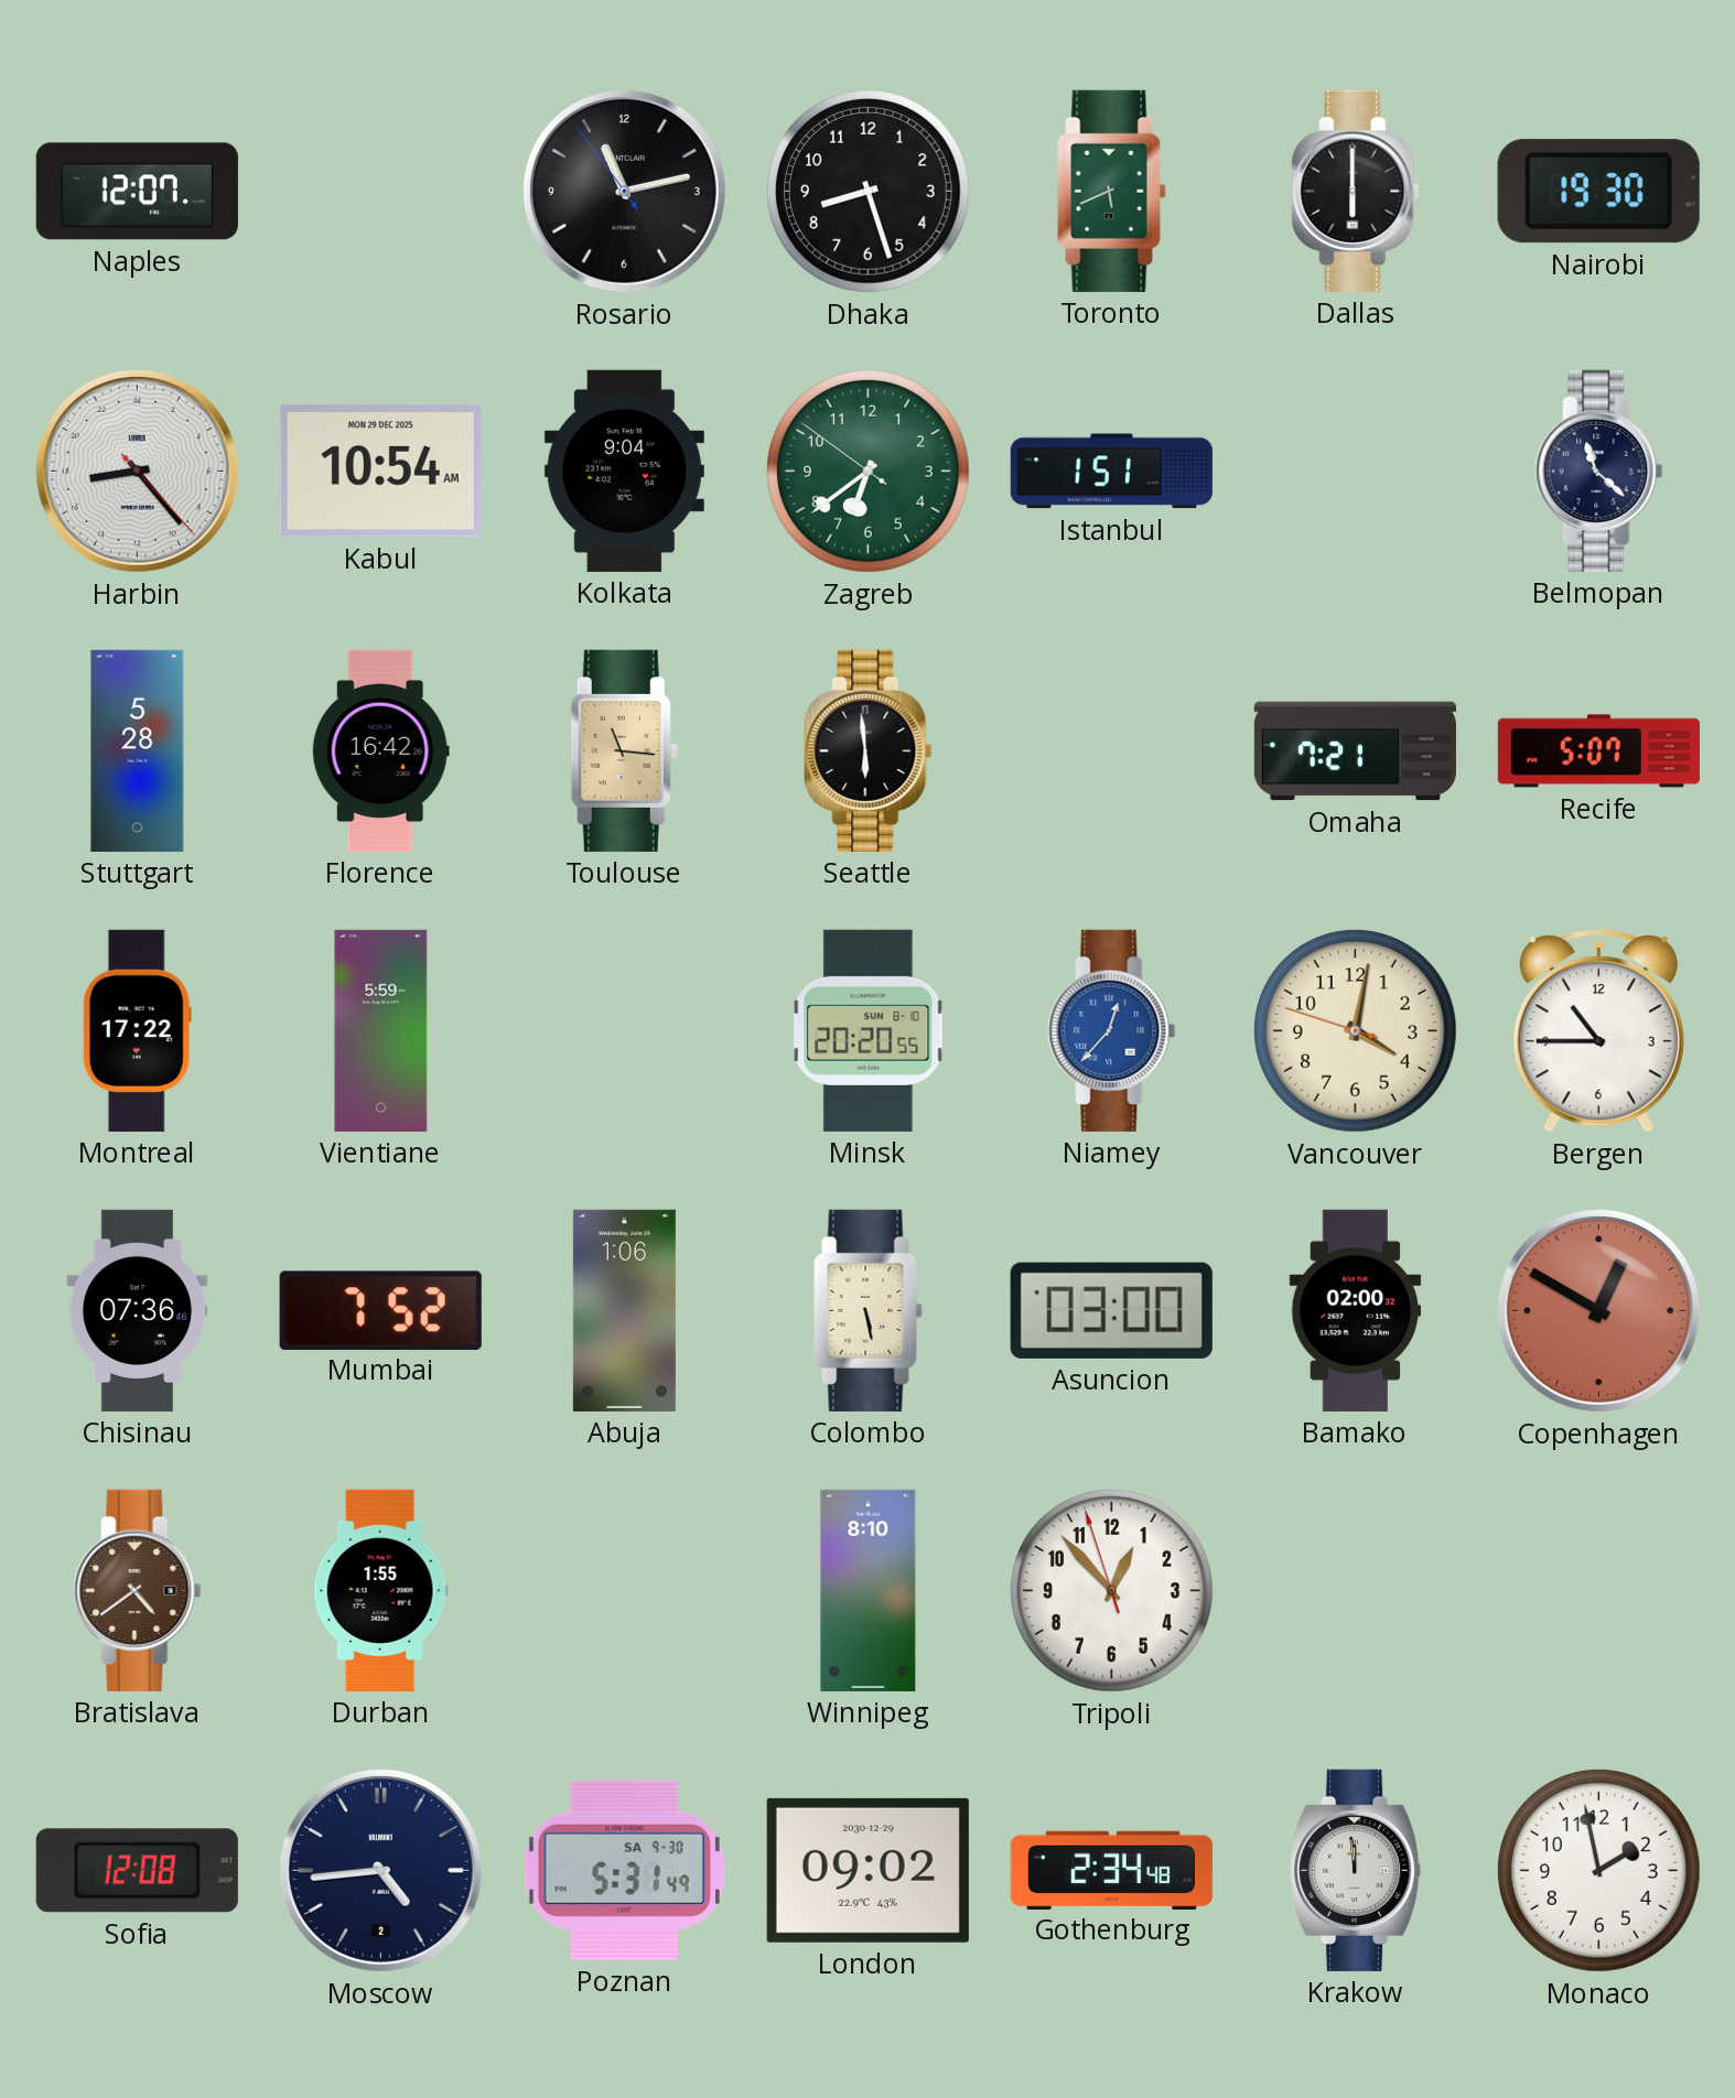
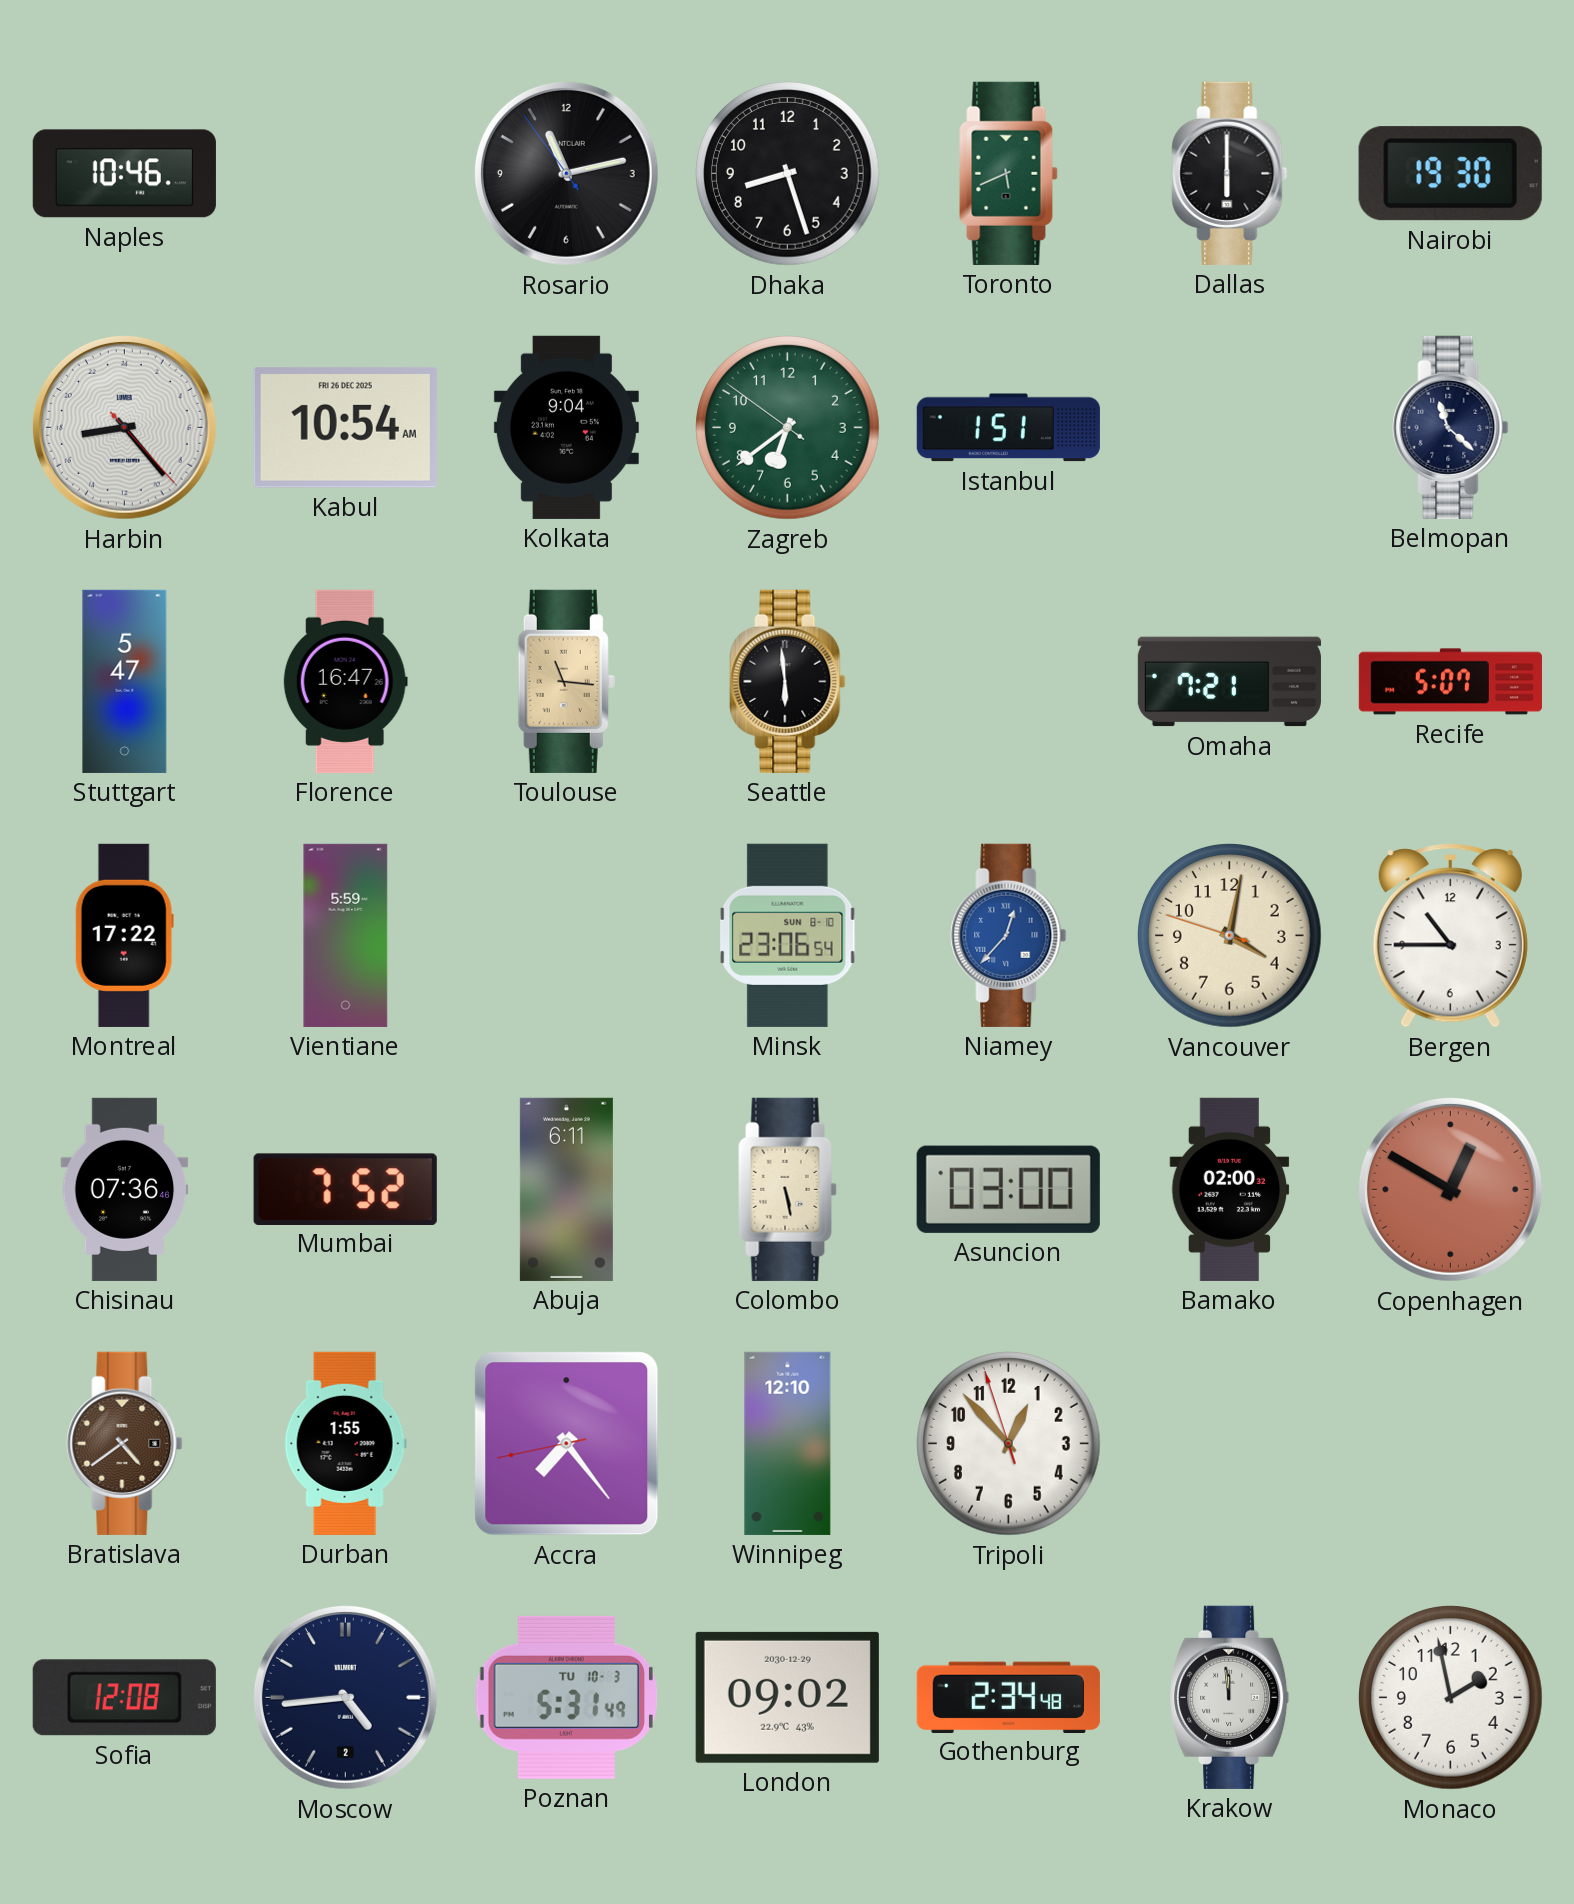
Naples: 12:07 -> 10:46 (124, 174)
Kabul date: MON 29 DEC 2025 -> FRI 26 DEC 2025 (345, 428)
Stuttgart: 5:28 -> 5:47 (125, 681)
Florence: 16:42 -> 16:47 (345, 681)
Minsk: 20:20 -> 23:06 (788, 935)
Abuja: 1:06 -> 6:11 (566, 1189)
Accra: none -> 7:23 (567, 1444)
Winnipeg: 8:10 -> 12:10 (788, 1443)
Poznan date: SA 9-30 -> TU 10-3 (566, 1697)
